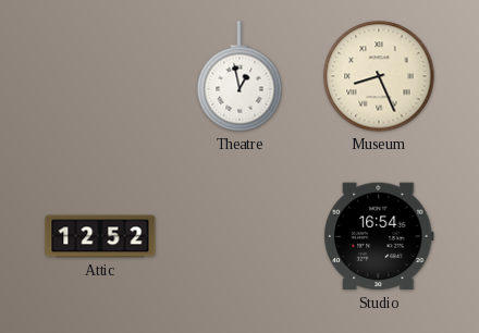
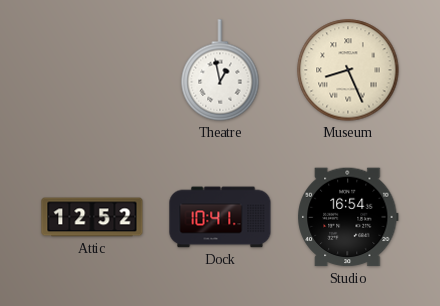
Dock: none -> 10:41 (220, 217)
